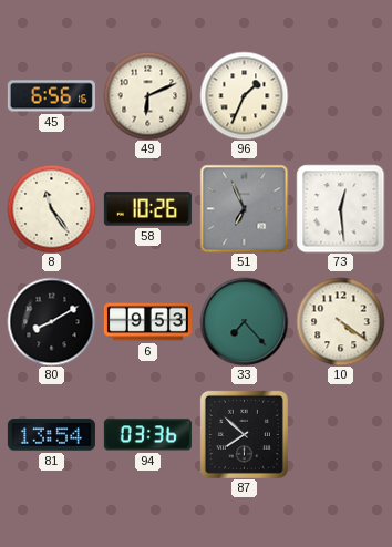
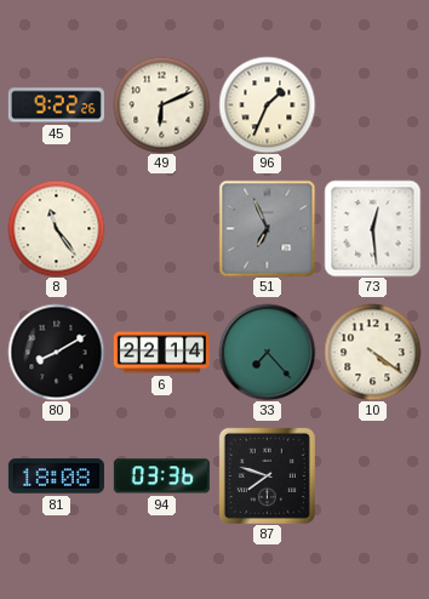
45: 6:56 -> 9:22 (56, 105)
58: 10:26 -> none (147, 209)
6: 9:53 -> 22:14 (161, 353)
81: 13:54 -> 18:08 (56, 477)
87: 7:52 -> 7:48 (267, 475)
